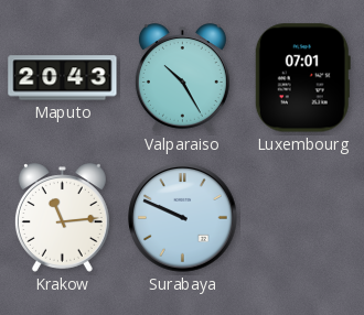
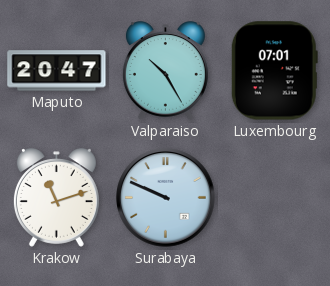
Maputo: 20:43 -> 20:47 (57, 71)
Krakow: 11:14 -> 11:12 (56, 198)
